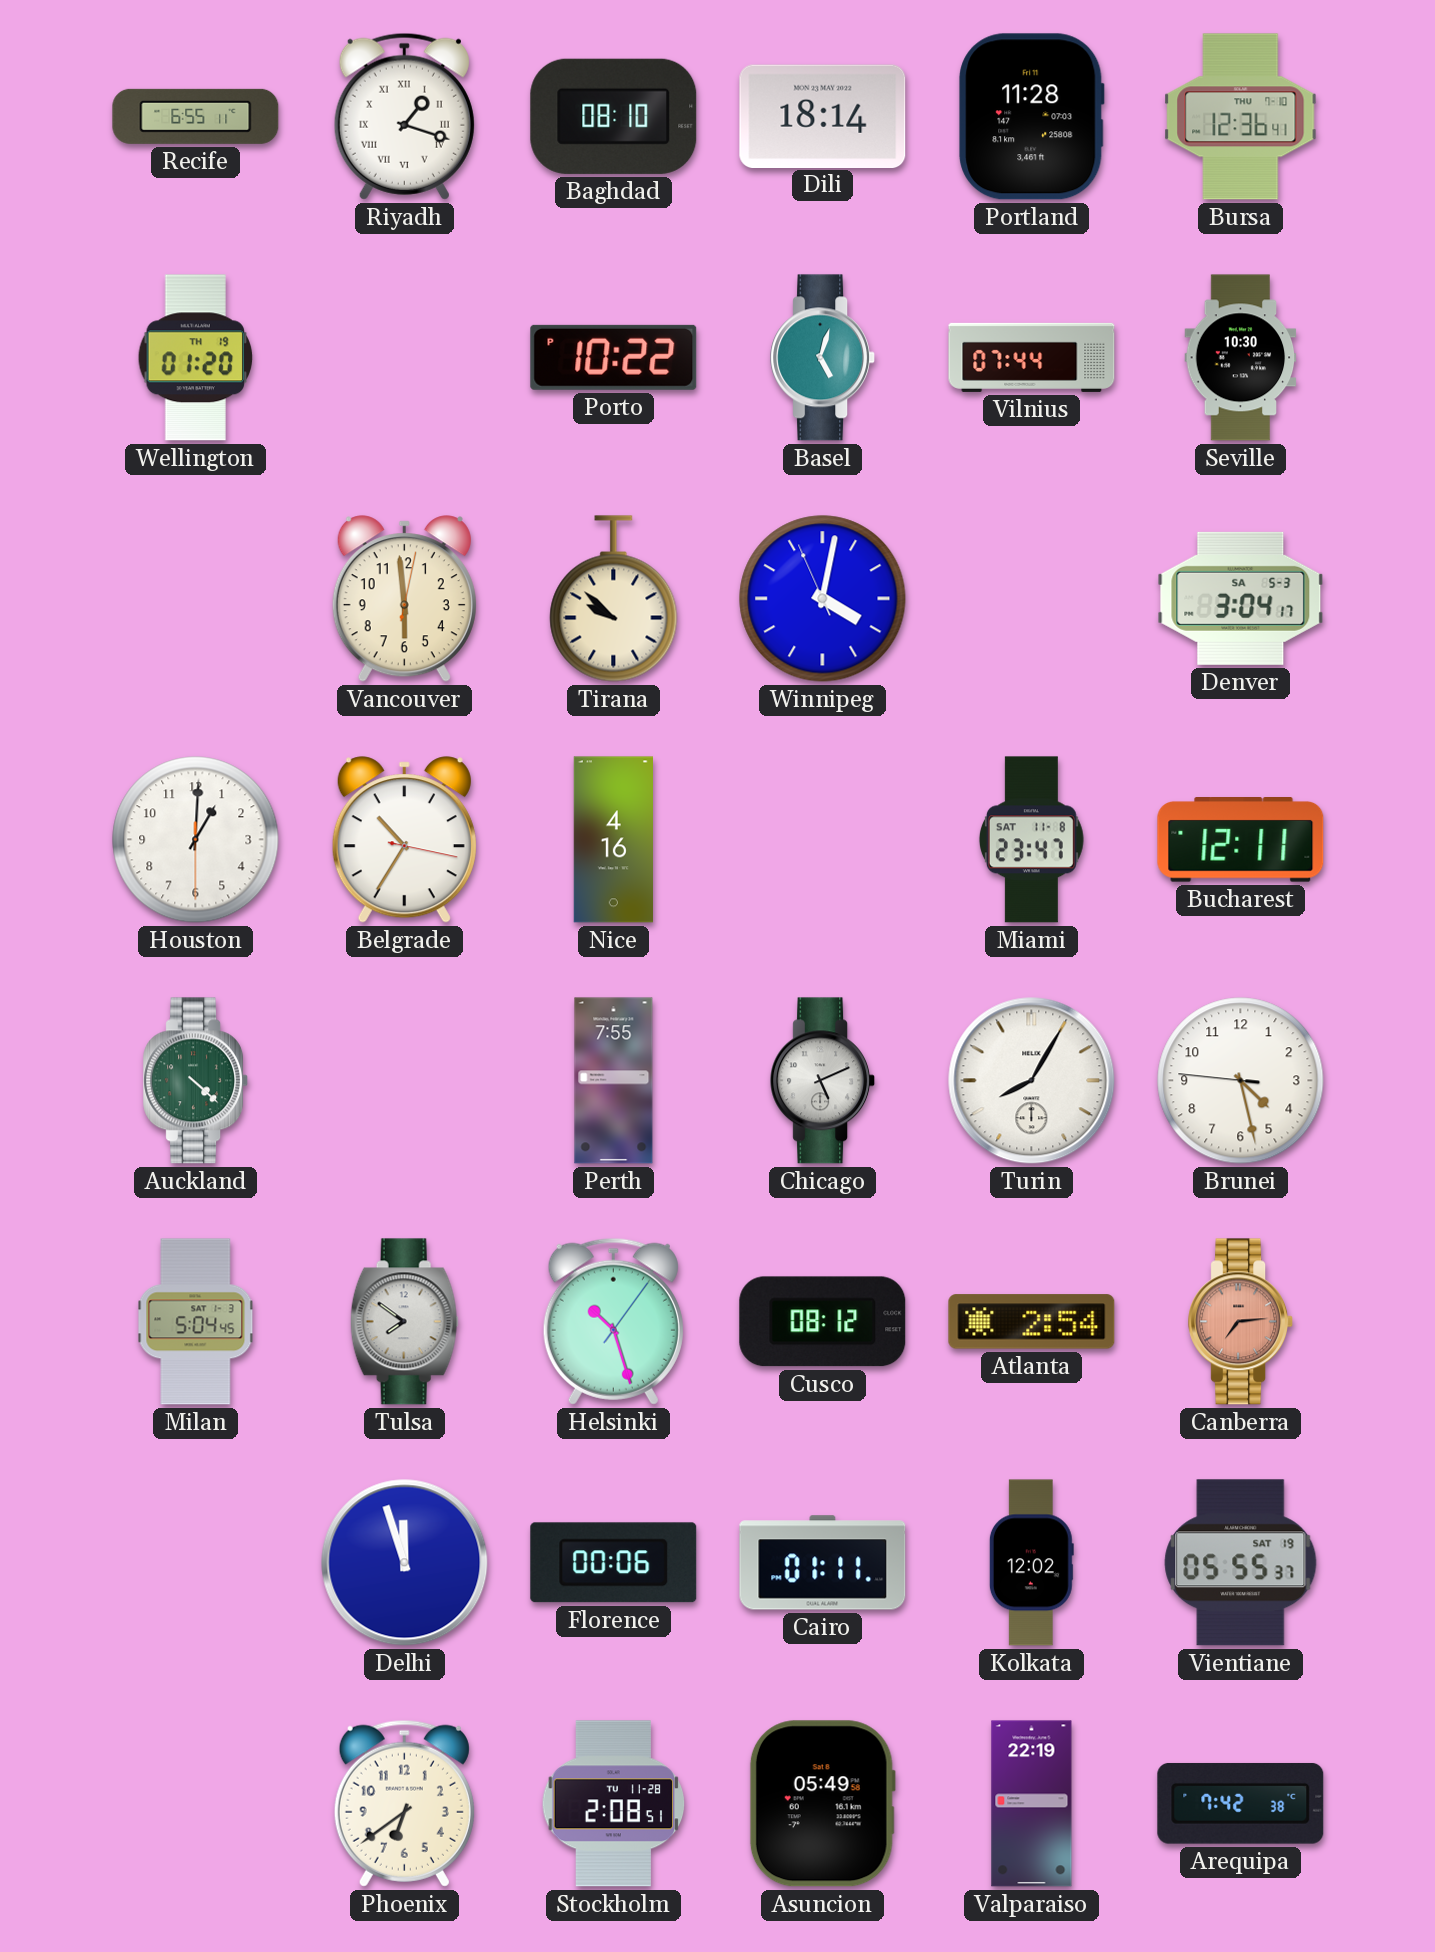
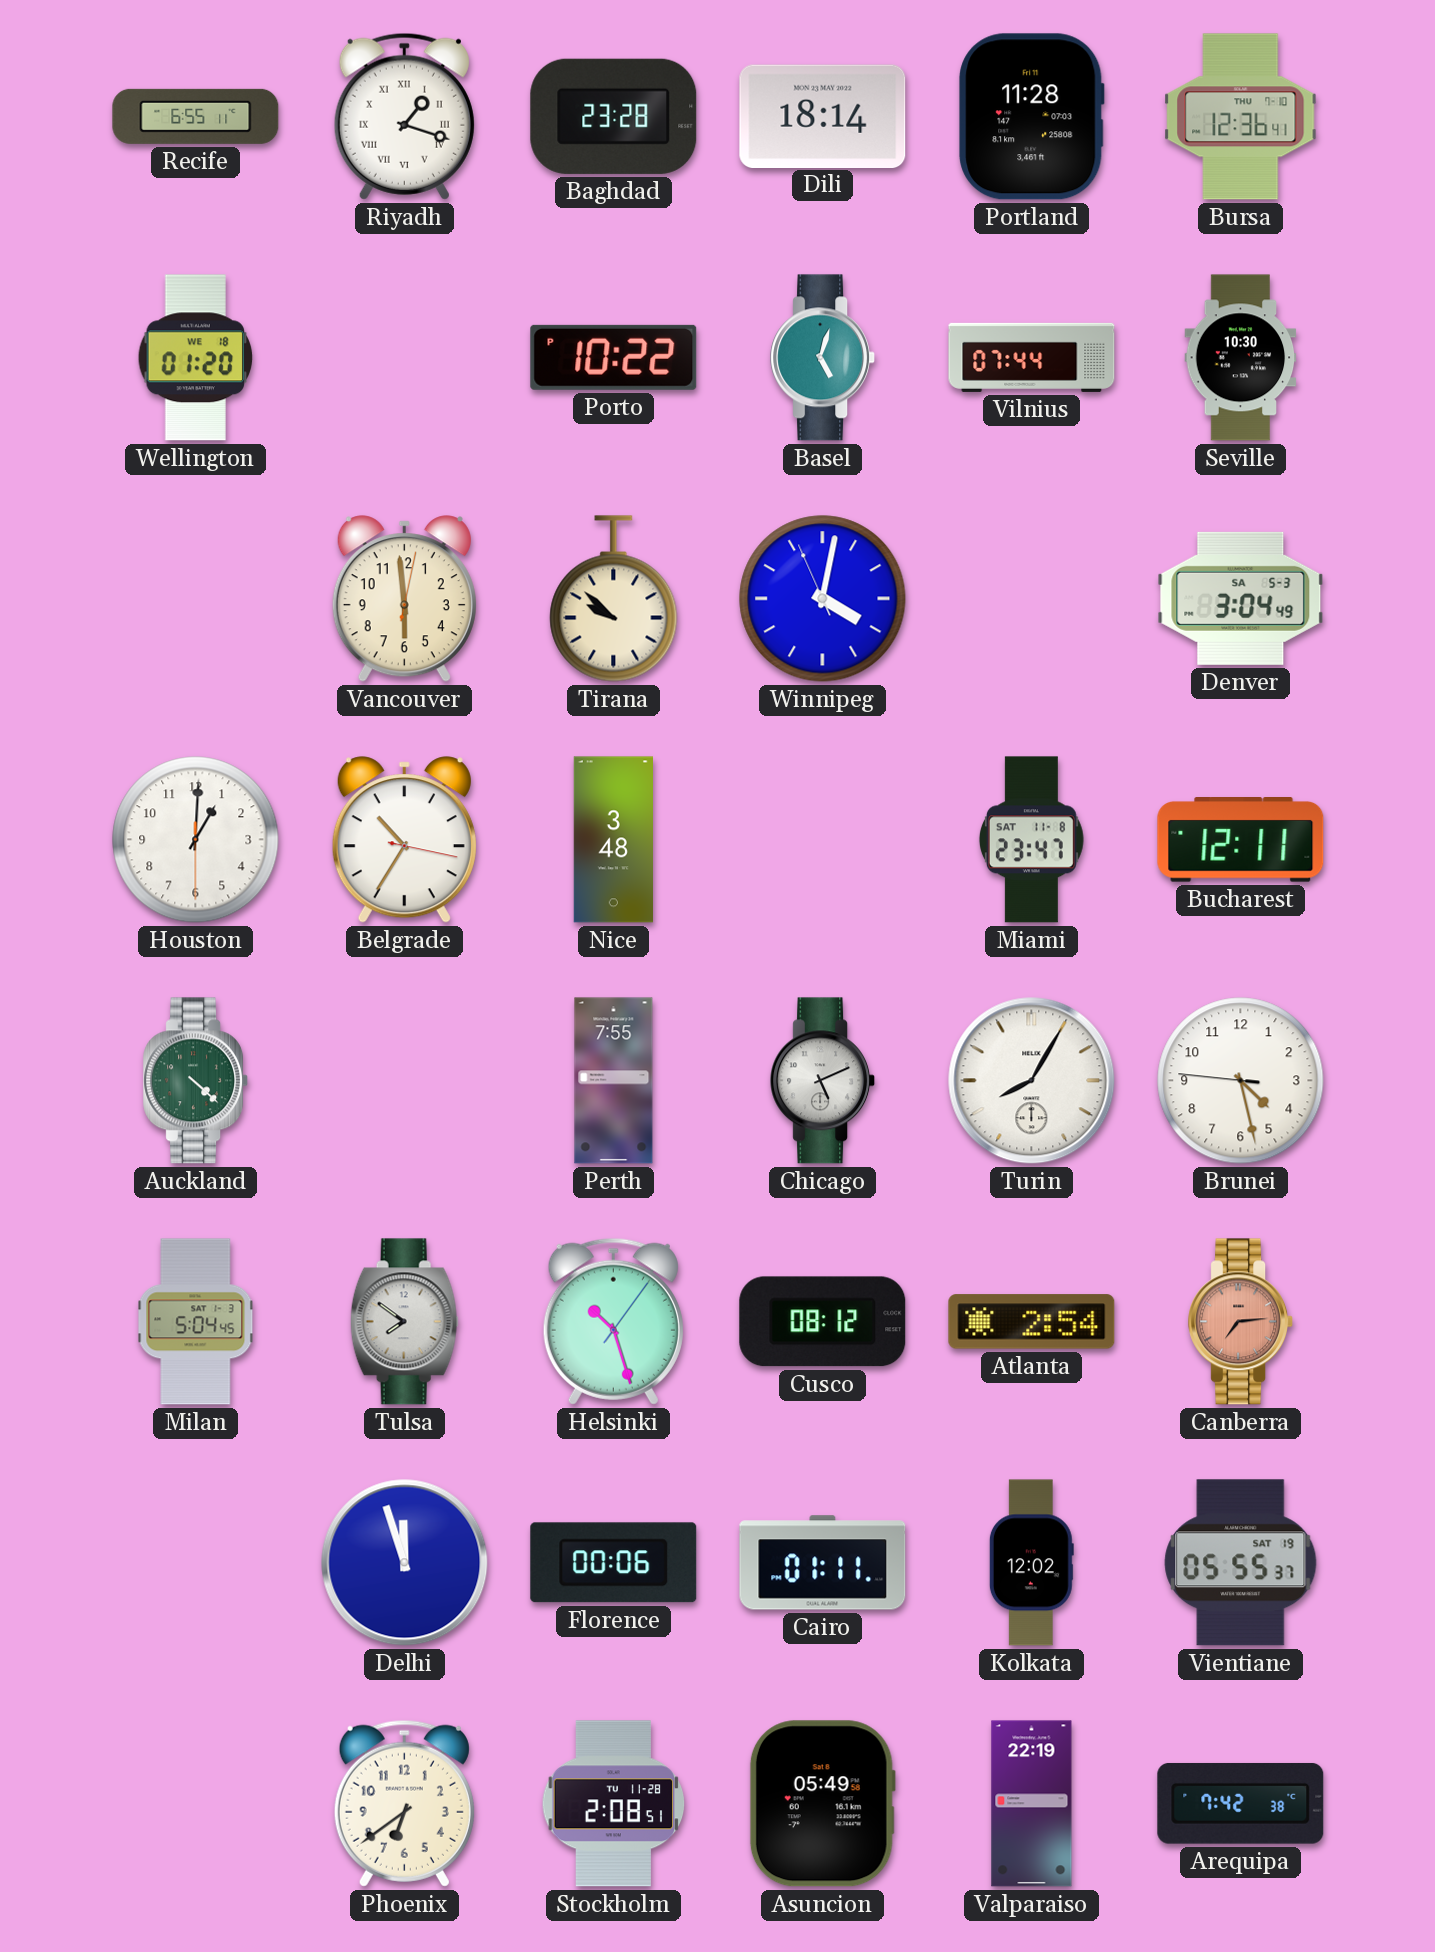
Baghdad: 08:10 -> 23:28 (614, 116)
Wellington date: TH 19 -> WE 18 (196, 358)
Denver: 3:04:17 -> 3:04:49 (1241, 598)
Nice: 4:16 -> 3:48 (613, 840)
